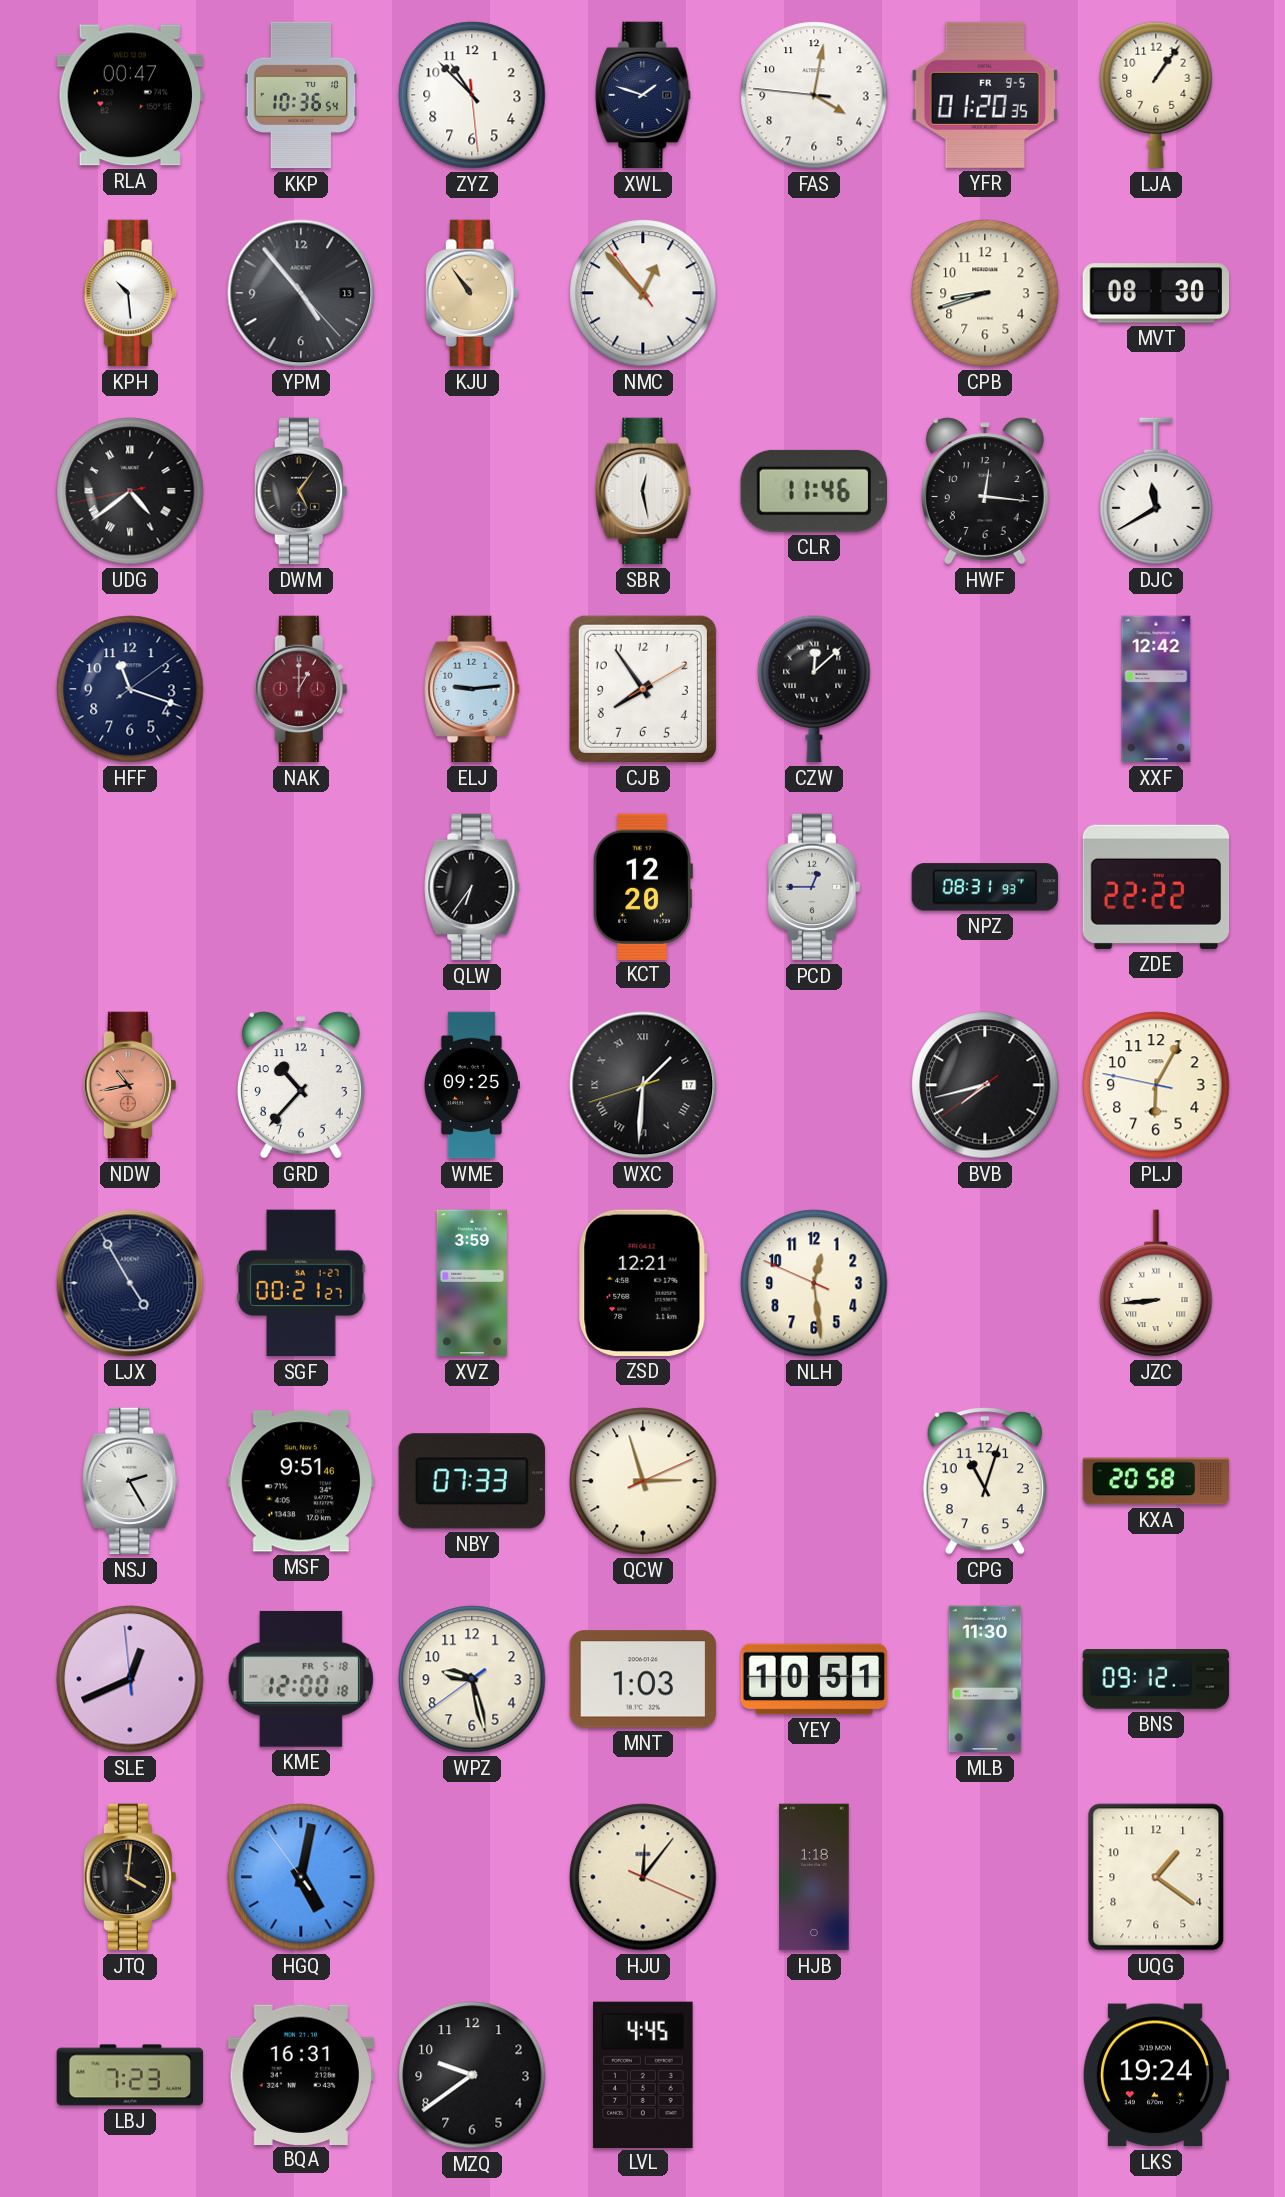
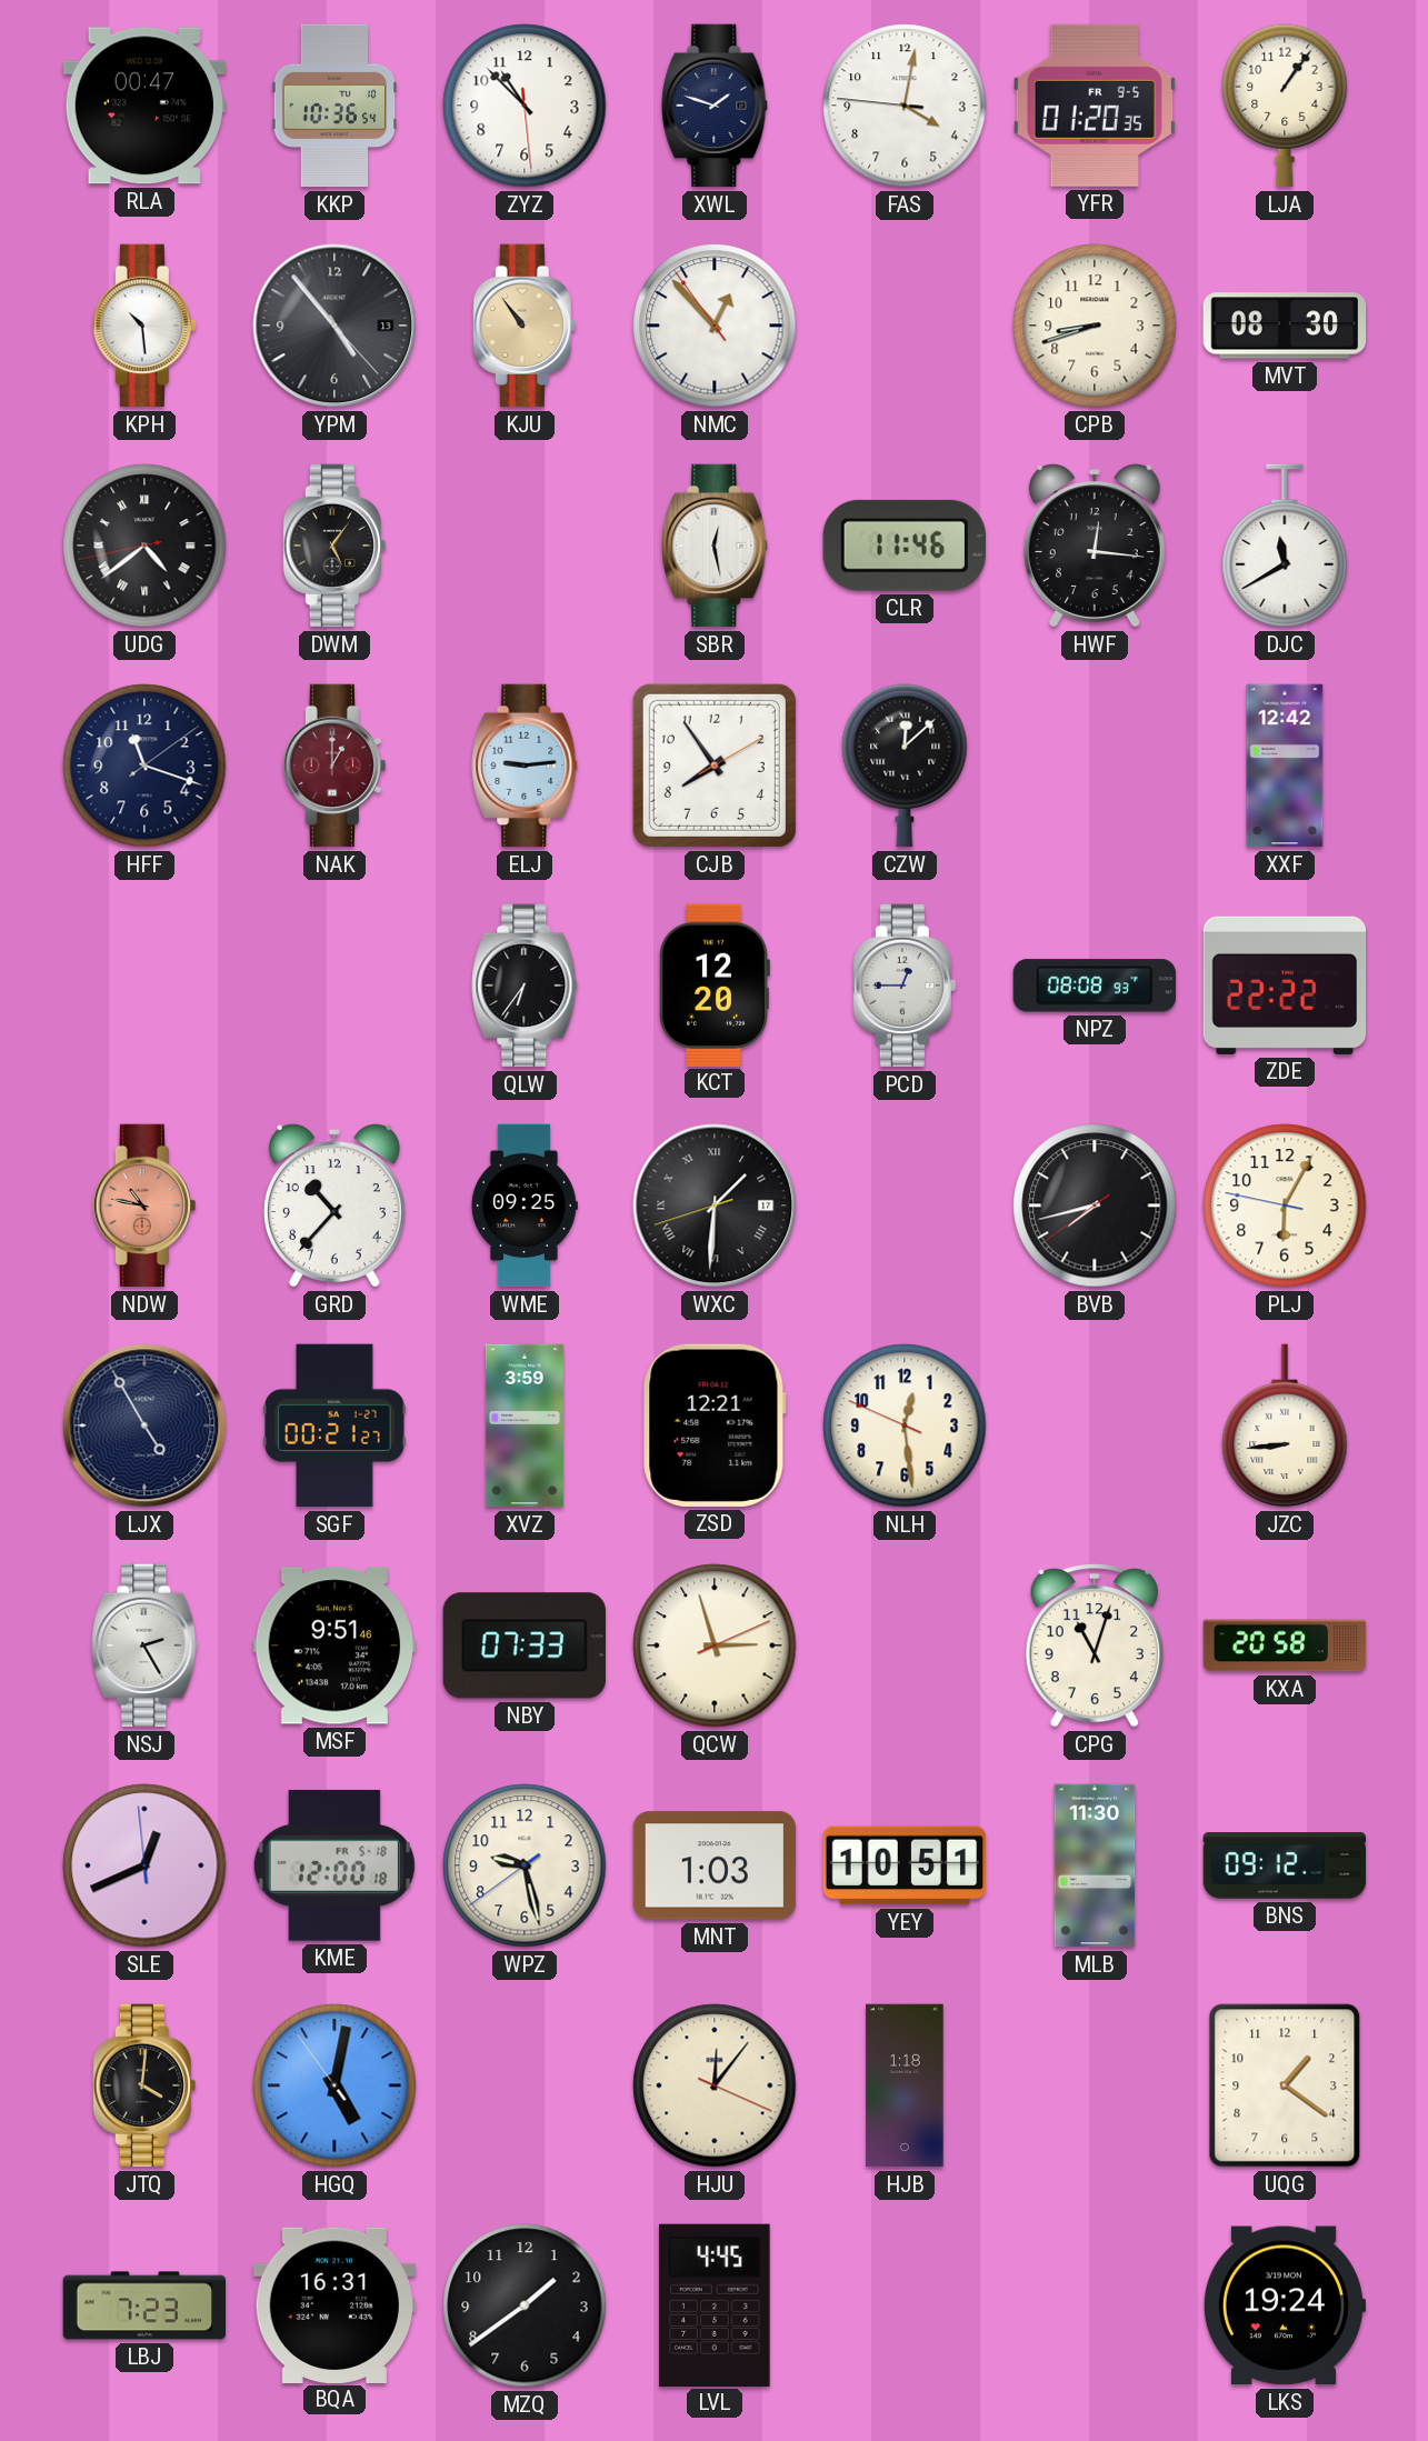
NPZ: 08:31 -> 08:08 (1095, 986)
NDW: 10:43 -> 10:47 (144, 1206)
MZQ: 9:39 -> 1:39 (525, 2305)
